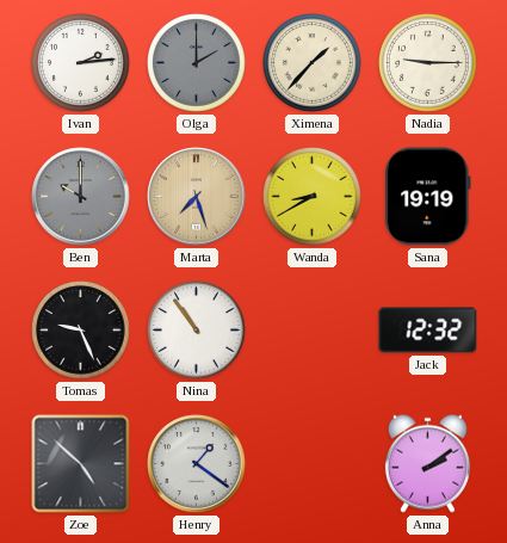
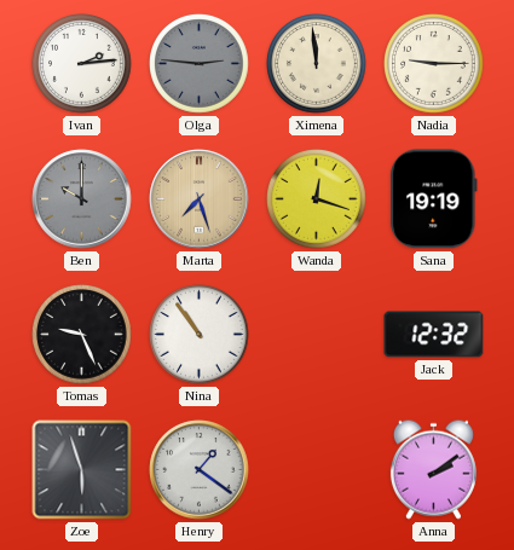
Olga: 2:00 -> 2:46 (200, 64)
Ximena: 1:37 -> 11:59 (317, 64)
Wanda: 8:40 -> 12:18 (317, 199)
Zoe: 4:52 -> 5:57 (82, 470)
